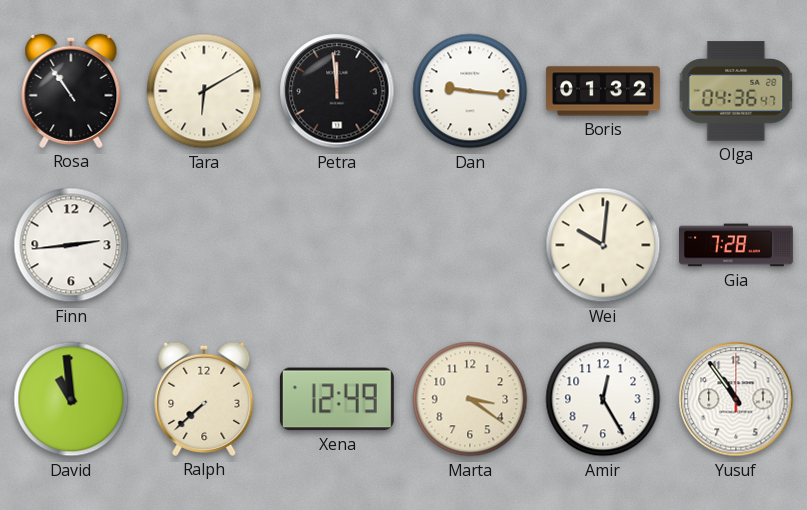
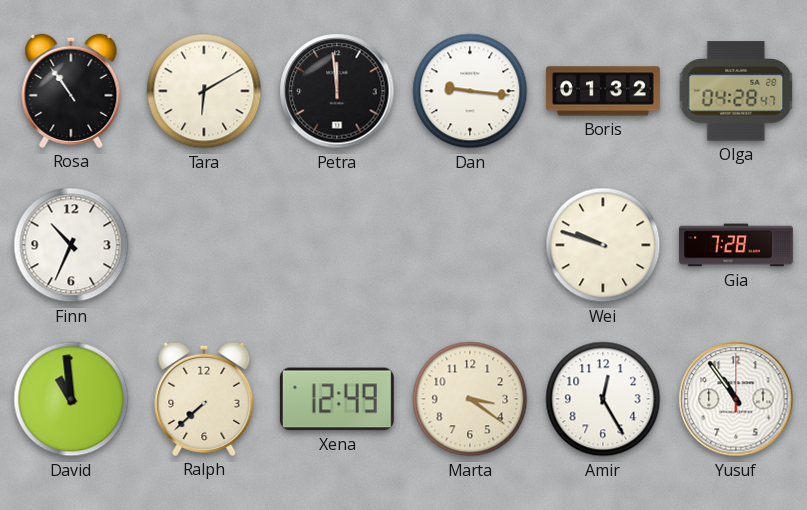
Olga: 04:36 -> 04:28 (736, 91)
Finn: 2:44 -> 10:34 (71, 245)
Wei: 10:01 -> 9:48 (603, 245)
